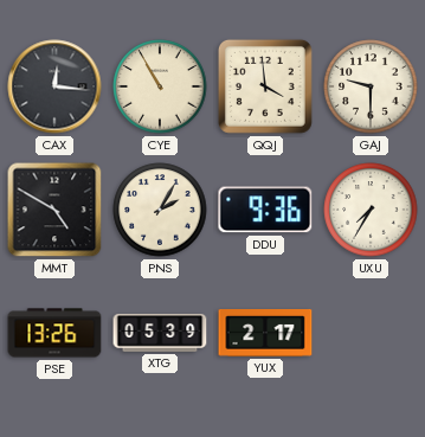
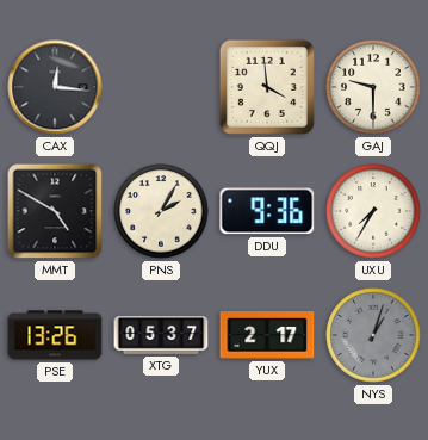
CYE: 10:55 -> none (160, 86)
XTG: 05:39 -> 05:37 (161, 336)
NYS: none -> 1:03 (373, 335)
